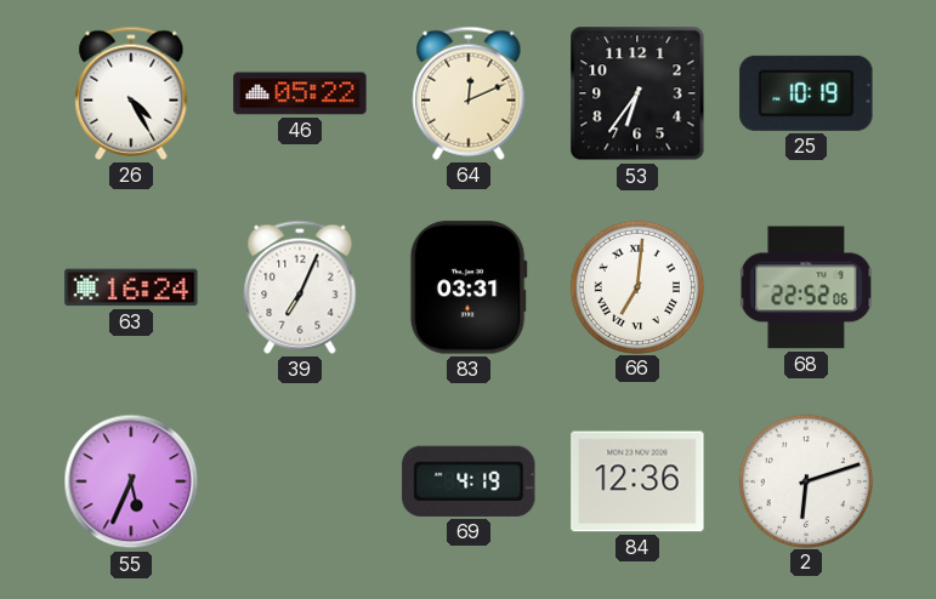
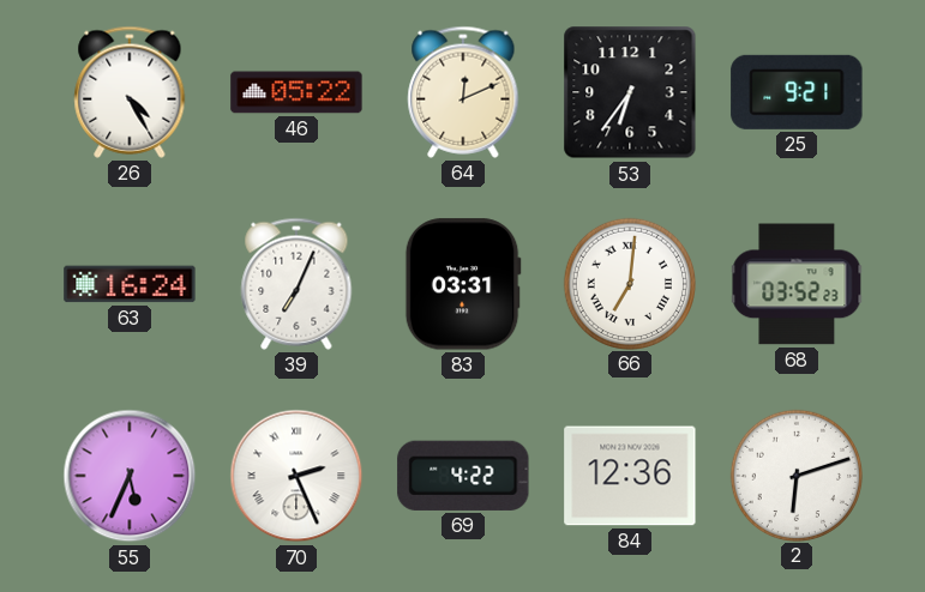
25: 10:19 -> 9:21 (797, 92)
68: 22:52 -> 03:52 (797, 284)
70: none -> 2:26 (296, 476)
69: 4:19 -> 4:22 (463, 476)
